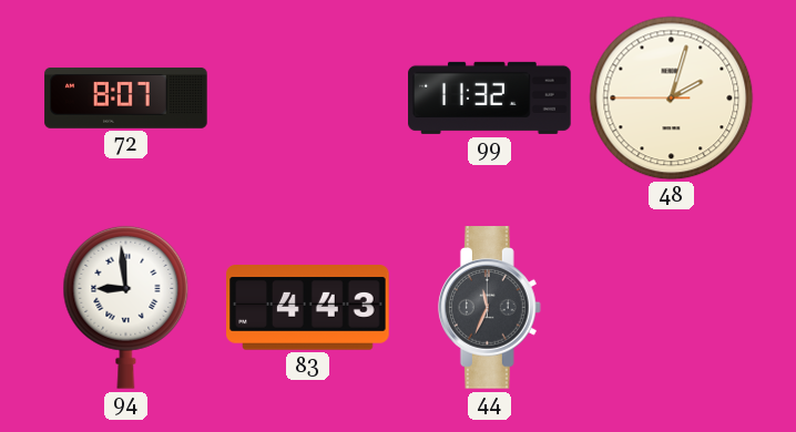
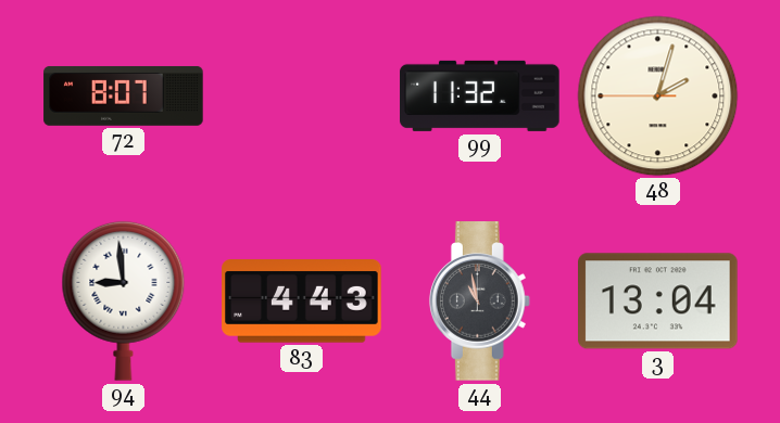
44: 11:34 -> 10:58 (479, 302)
3: none -> 13:04 (658, 302)
